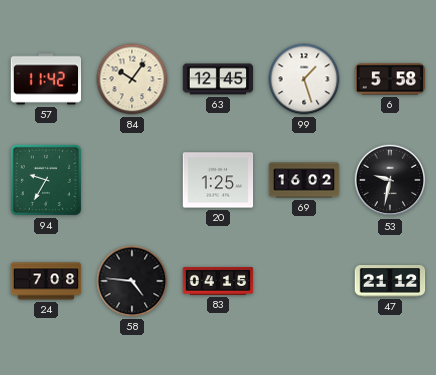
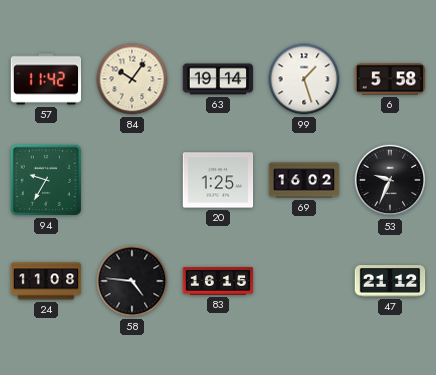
63: 12:45 -> 19:14 (218, 79)
53: 9:32 -> 9:34 (390, 180)
24: 7:08 -> 11:08 (46, 281)
83: 04:15 -> 16:15 (218, 281)
